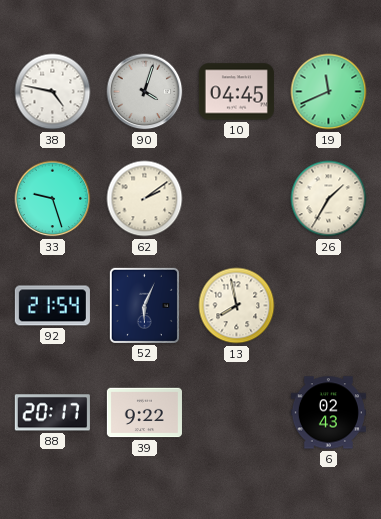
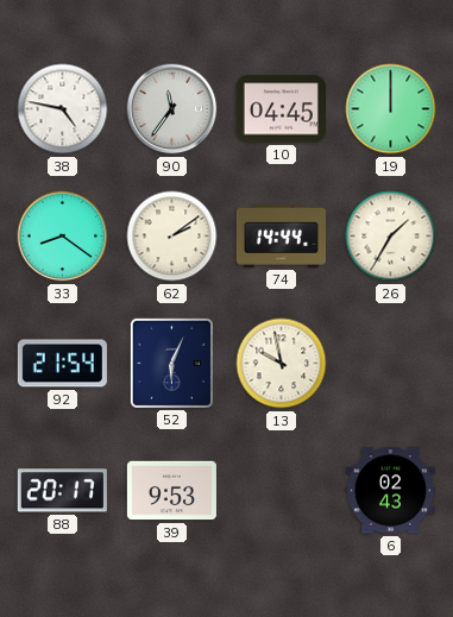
90: 4:03 -> 11:36 (172, 109)
19: 11:41 -> 12:00 (391, 109)
33: 9:27 -> 8:21 (63, 237)
74: none -> 14:44 (281, 235)
13: 7:58 -> 9:58 (282, 364)
39: 9:22 -> 9:53 (171, 491)
